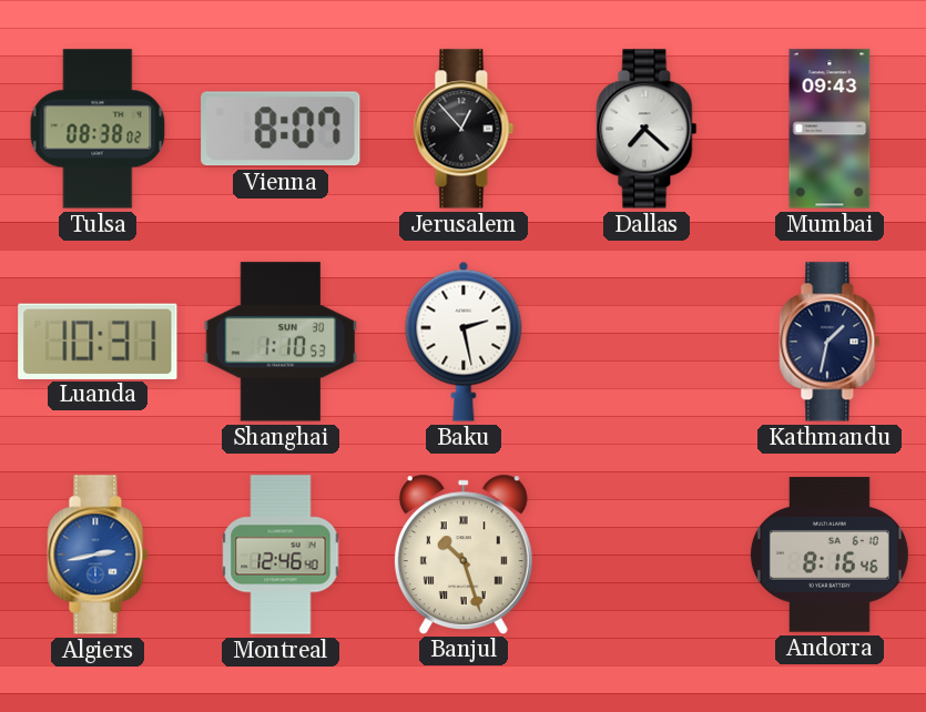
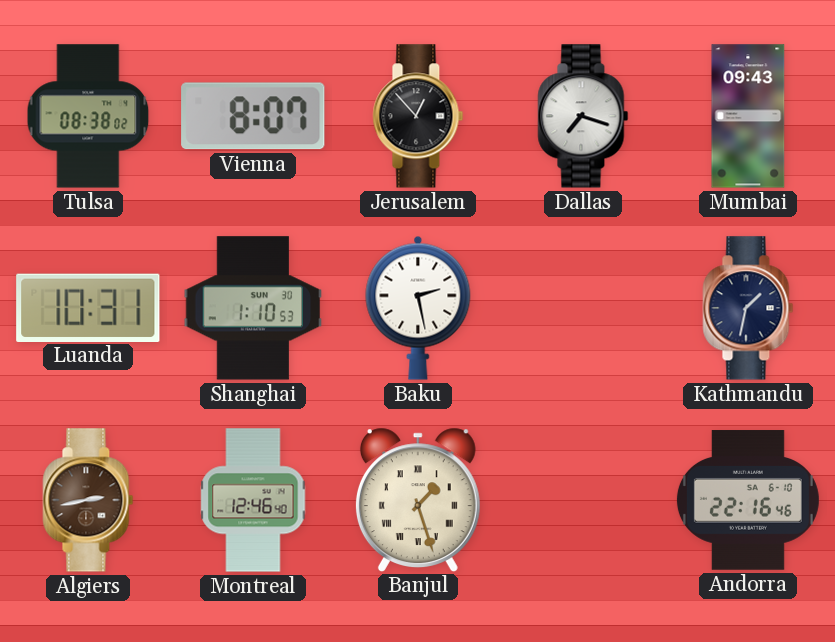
Dallas: 7:22 -> 7:18 (583, 116)
Algiers dial: blue -> brown (88, 500)
Banjul: 10:27 -> 1:27 (418, 499)
Andorra: 8:16 -> 22:16 (748, 500)
